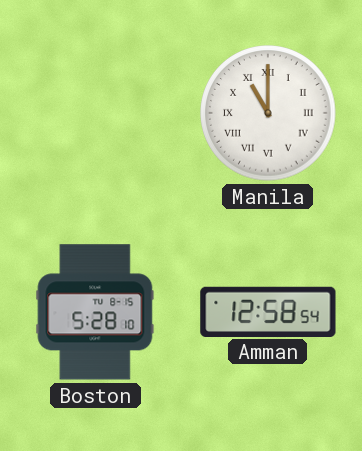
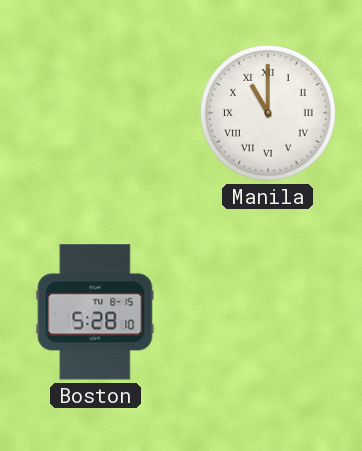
Amman: 12:58 -> none (268, 311)
